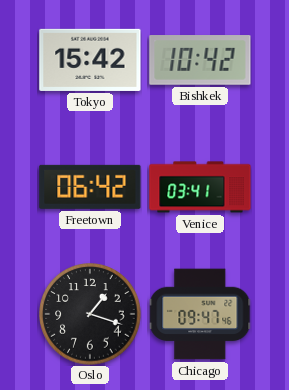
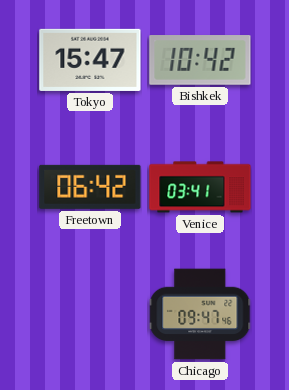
Tokyo: 15:42 -> 15:47 (90, 60)
Oslo: 1:18 -> none (90, 314)
